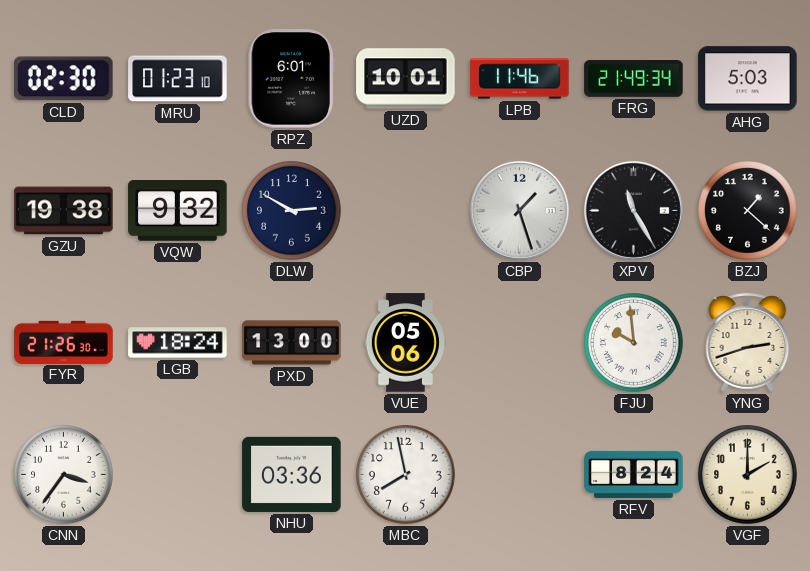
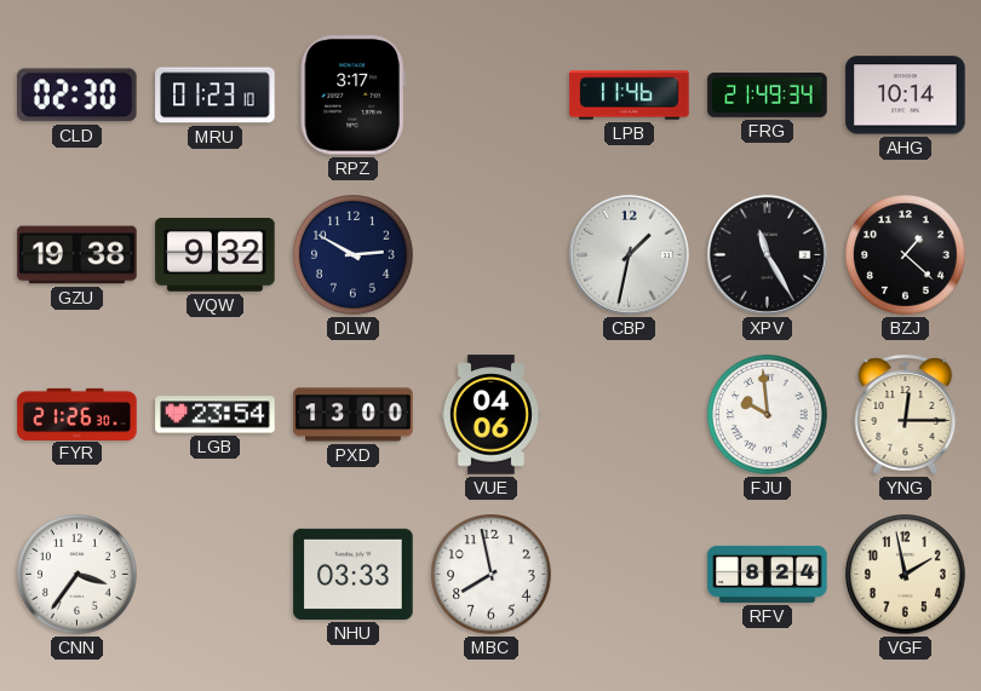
RPZ: 6:01 -> 3:17 (352, 96)
UZD: 10:01 -> none (406, 79)
AHG: 5:03 -> 10:14 (906, 96)
CBP: 1:27 -> 1:32 (629, 254)
LGB: 18:24 -> 23:54 (216, 415)
VUE: 05:06 -> 04:06 (490, 415)
YNG: 2:42 -> 12:15 (906, 414)
NHU: 03:36 -> 03:33 (354, 574)
VGF: 2:00 -> 1:58 (906, 575)
